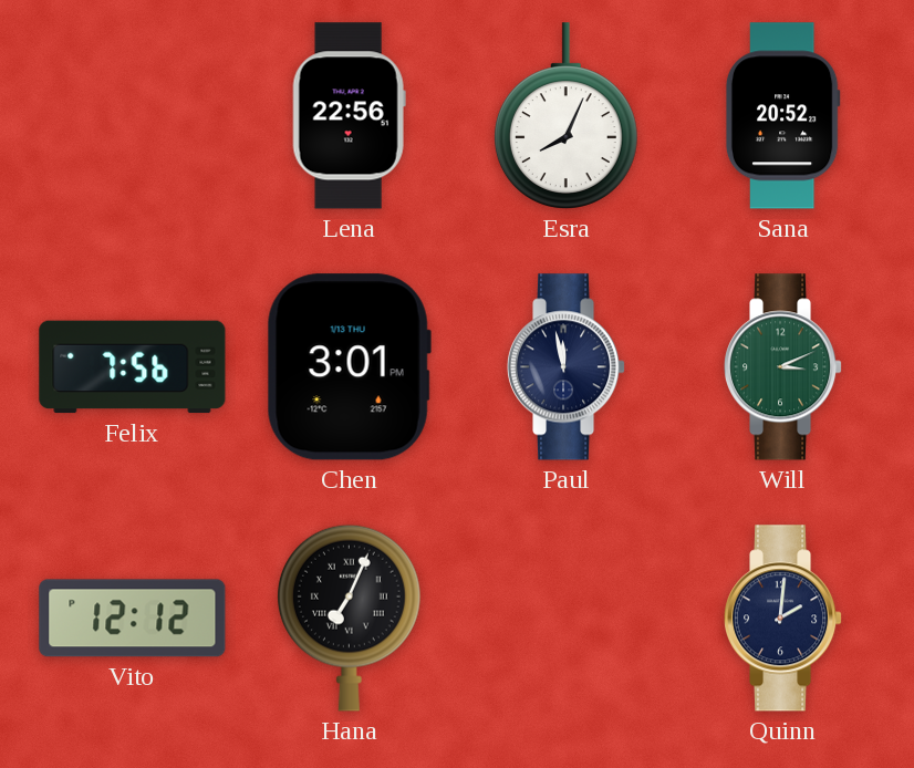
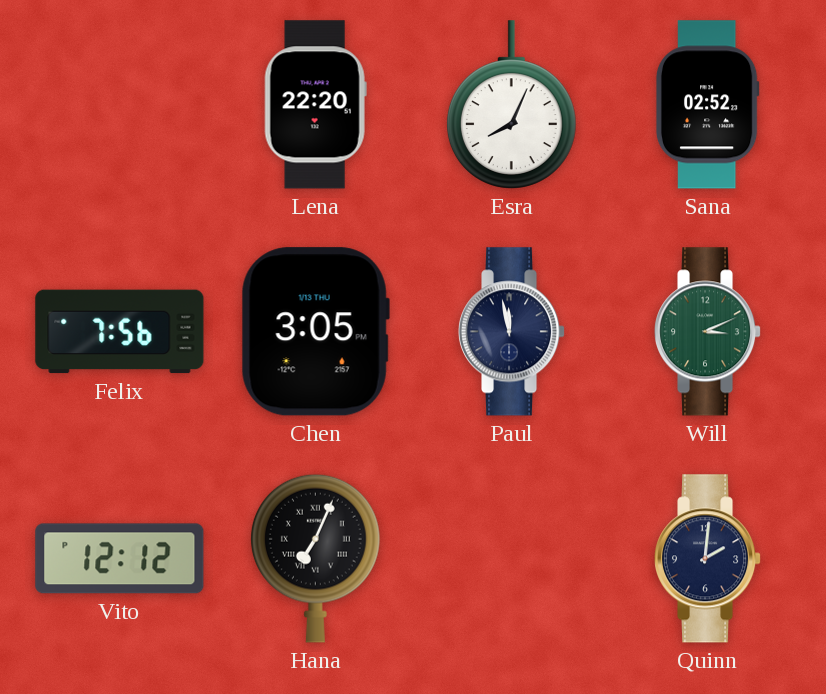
Lena: 22:56 -> 22:20 (315, 105)
Sana: 20:52 -> 02:52 (707, 105)
Chen: 3:01 -> 3:05 (315, 332)
